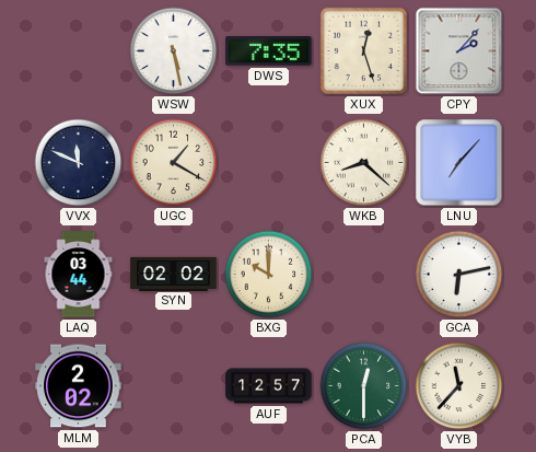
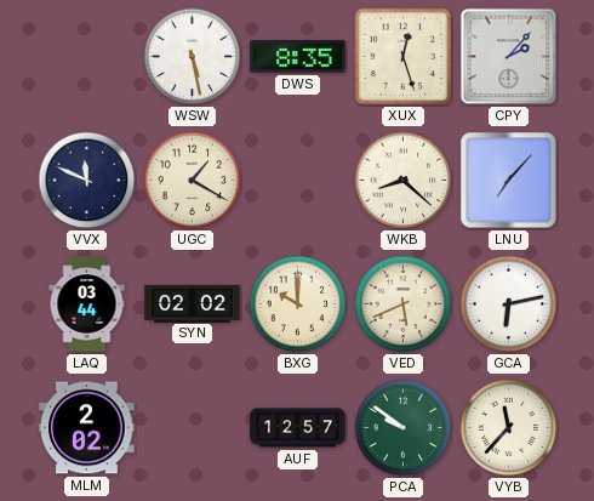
DWS: 7:35 -> 8:35 (298, 57)
VED: none -> 5:41 (404, 304)
PCA: 12:30 -> 9:51 (404, 428)
